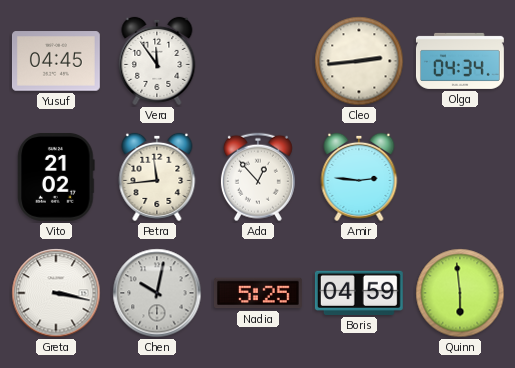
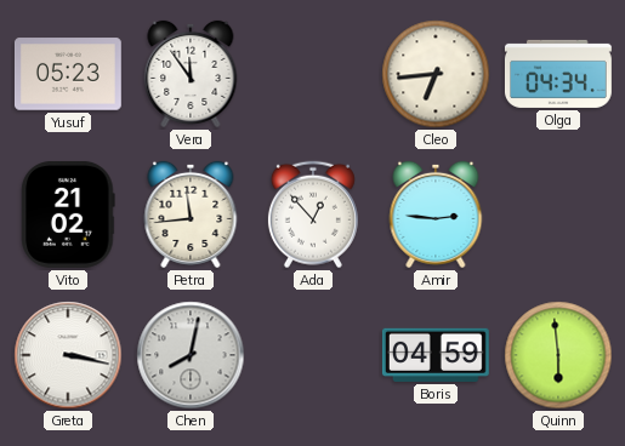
Yusuf: 04:45 -> 05:23 (68, 74)
Cleo: 2:44 -> 6:44 (436, 74)
Chen: 10:02 -> 8:02 (191, 355)
Nadia: 5:25 -> none (258, 293)
